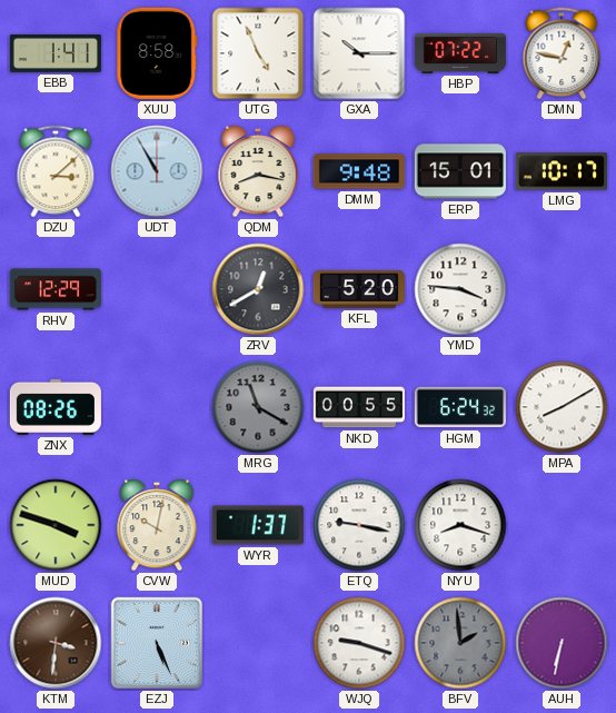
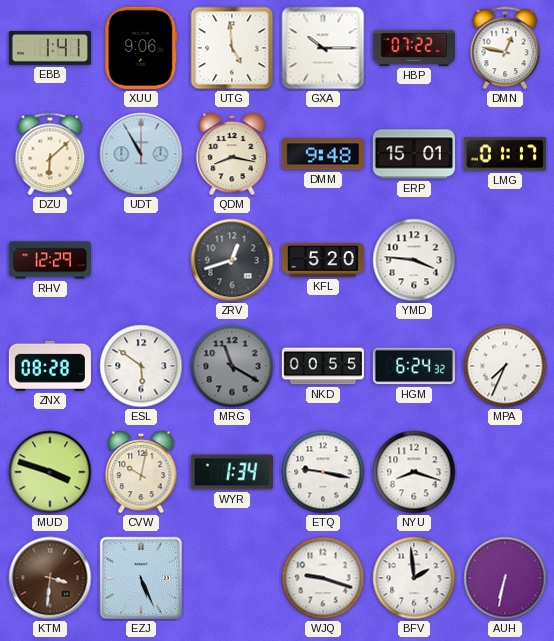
XUU: 8:58 -> 9:06 (141, 48)
UTG: 4:56 -> 4:59 (232, 48)
DZU: 3:08 -> 6:08 (50, 154)
LMG: 10:17 -> 01:17 (505, 154)
ZRV: 12:40 -> 12:42 (232, 260)
ZNX: 08:26 -> 08:28 (50, 366)
ESL: none -> 5:51 (141, 366)
MPA: 8:10 -> 7:34 (505, 366)
WYR: 1:37 -> 1:34 (232, 472)
BFV dial: grey -> white (414, 578)
